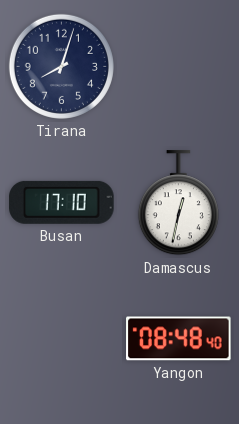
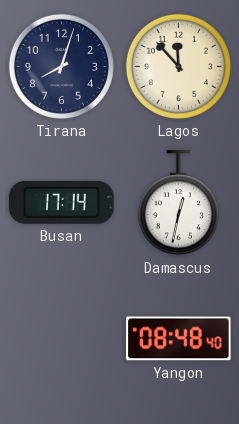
Lagos: none -> 11:53 (178, 66)
Busan: 17:10 -> 17:14 (62, 202)
